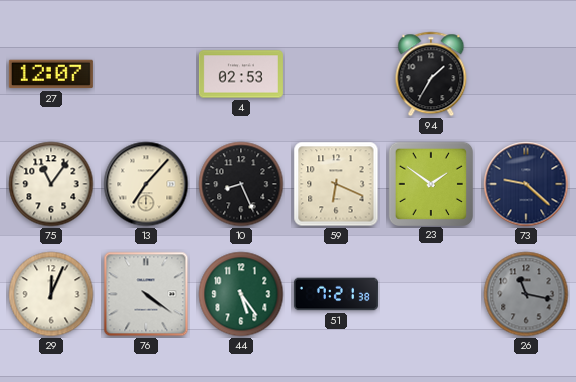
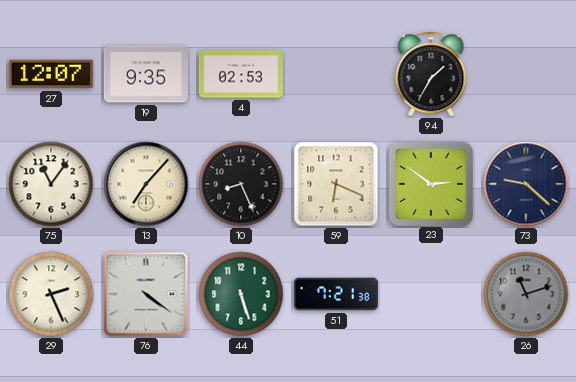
19: none -> 9:35 (146, 74)
23: 1:51 -> 2:51 (430, 183)
29: 12:04 -> 2:26 (51, 294)
44: 5:24 -> 5:27 (241, 294)
26: 11:17 -> 11:12 (526, 294)
